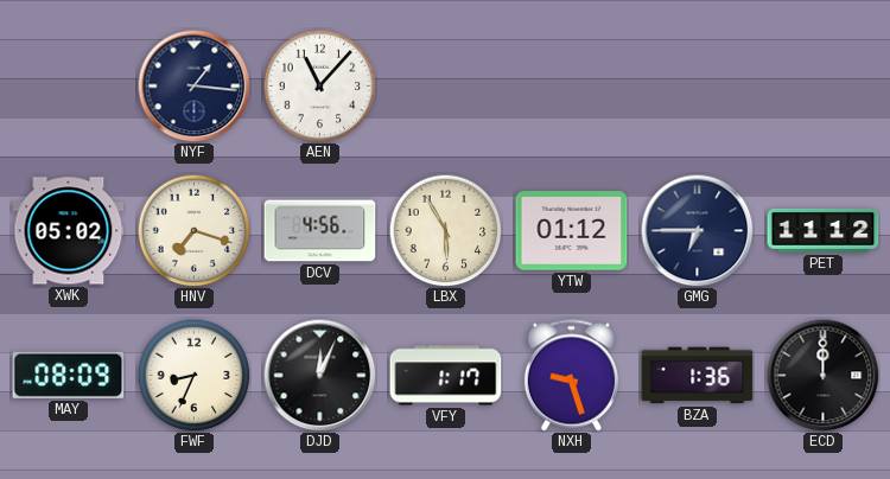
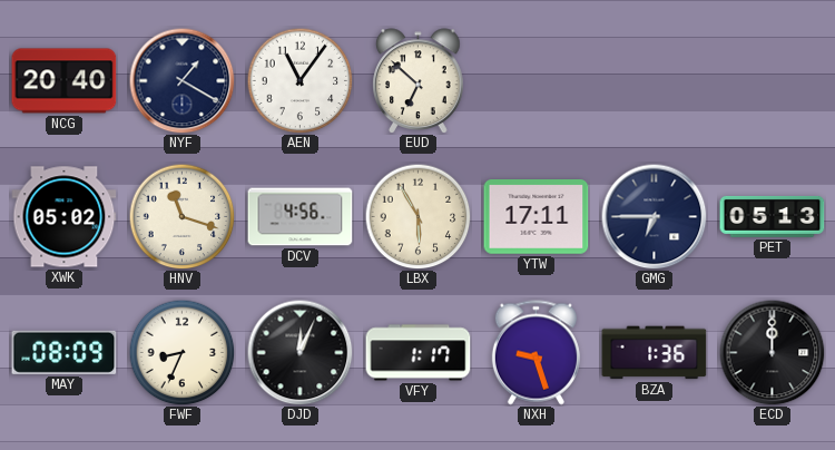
NCG: none -> 20:40 (65, 81)
NYF: 1:16 -> 1:20 (181, 80)
AEN: 11:07 -> 11:06 (299, 80)
EUD: none -> 6:52 (419, 80)
HNV: 7:18 -> 11:18 (181, 216)
YTW: 01:12 -> 17:11 (537, 217)
PET: 11:12 -> 05:13 (773, 216)
